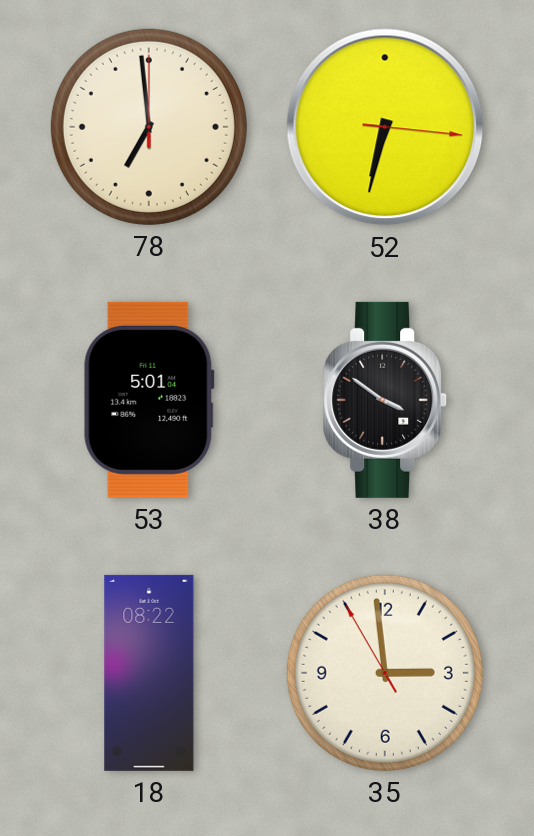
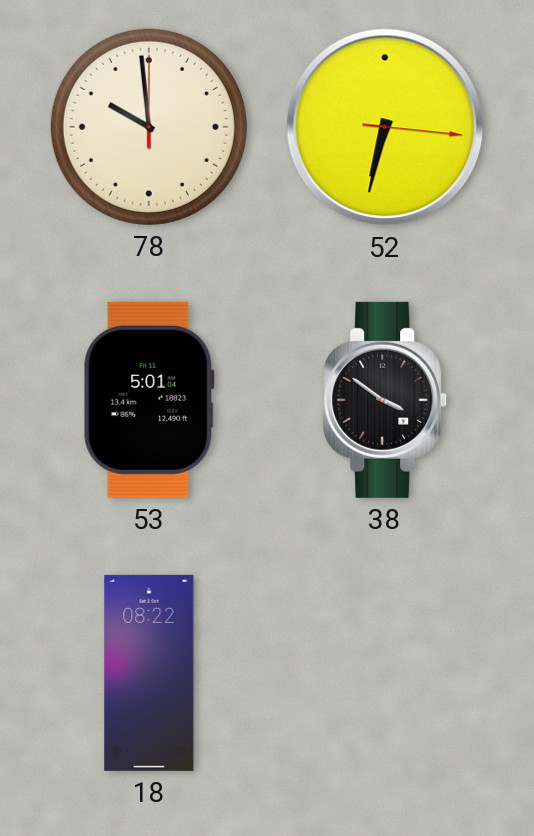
78: 6:59 -> 9:59 (149, 127)
35: 2:58 -> none (385, 673)
